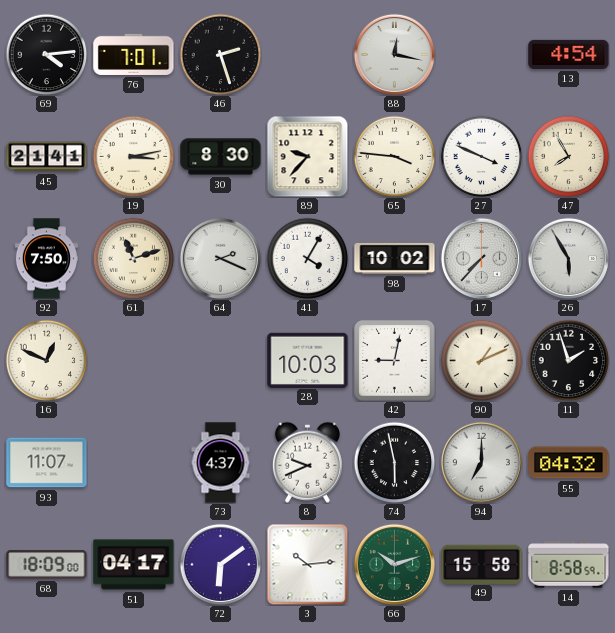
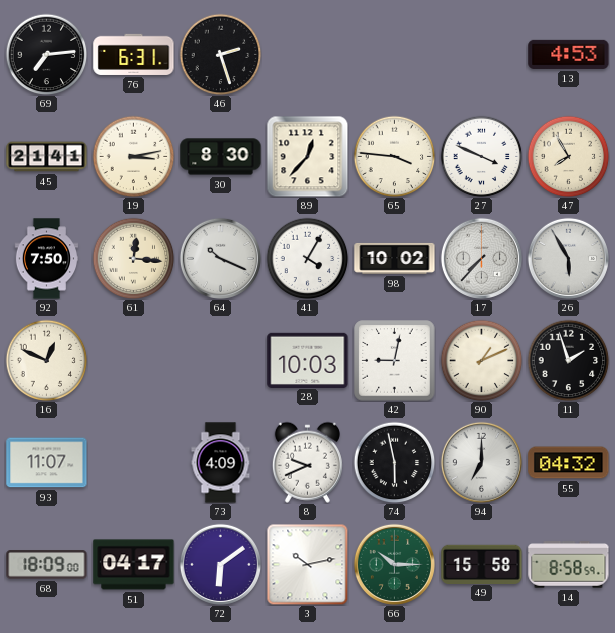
69: 4:14 -> 7:14 (46, 54)
76: 7:01 -> 6:31 (134, 54)
88: 12:17 -> none (394, 54)
13: 4:54 -> 4:53 (569, 54)
89: 9:37 -> 12:37 (307, 156)
61: 11:12 -> 12:16 (133, 258)
64: 2:19 -> 10:19 (220, 258)
73: 4:37 -> 4:09 (221, 463)
3: 10:14 -> 10:13 (307, 564)
66: 10:12 -> 10:15 (394, 564)
